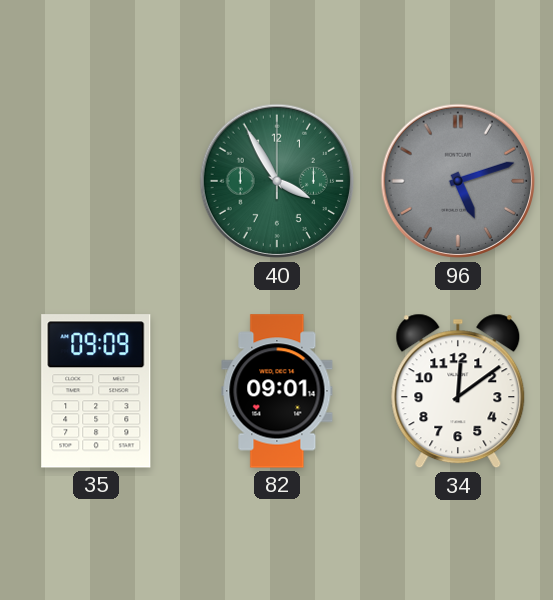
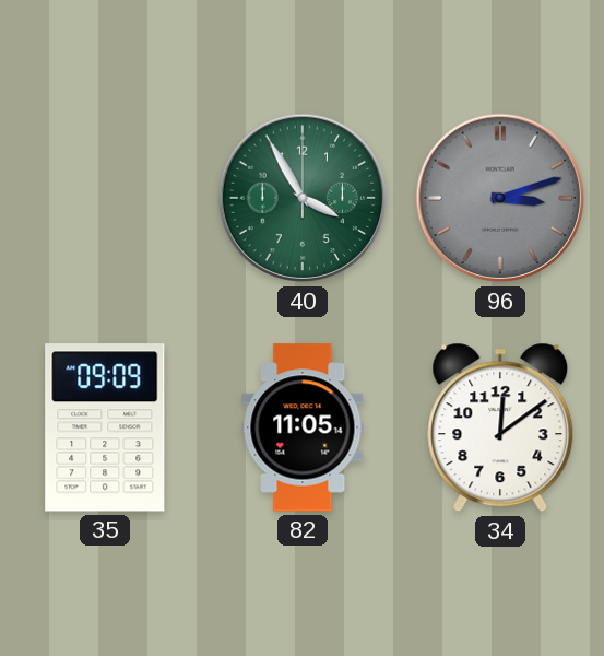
96: 5:12 -> 3:12 (500, 198)
82: 09:01 -> 11:05 (303, 427)
